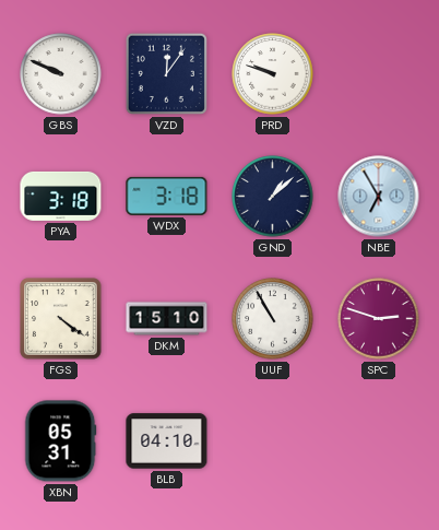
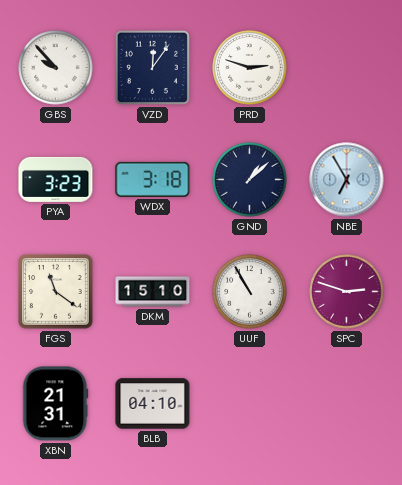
GBS: 9:49 -> 9:53 (56, 68)
PRD: 9:48 -> 2:48 (250, 68)
PYA: 3:18 -> 3:23 (56, 179)
FGS: 4:21 -> 11:21 (56, 292)
XBN: 05:31 -> 21:31 (56, 404)
